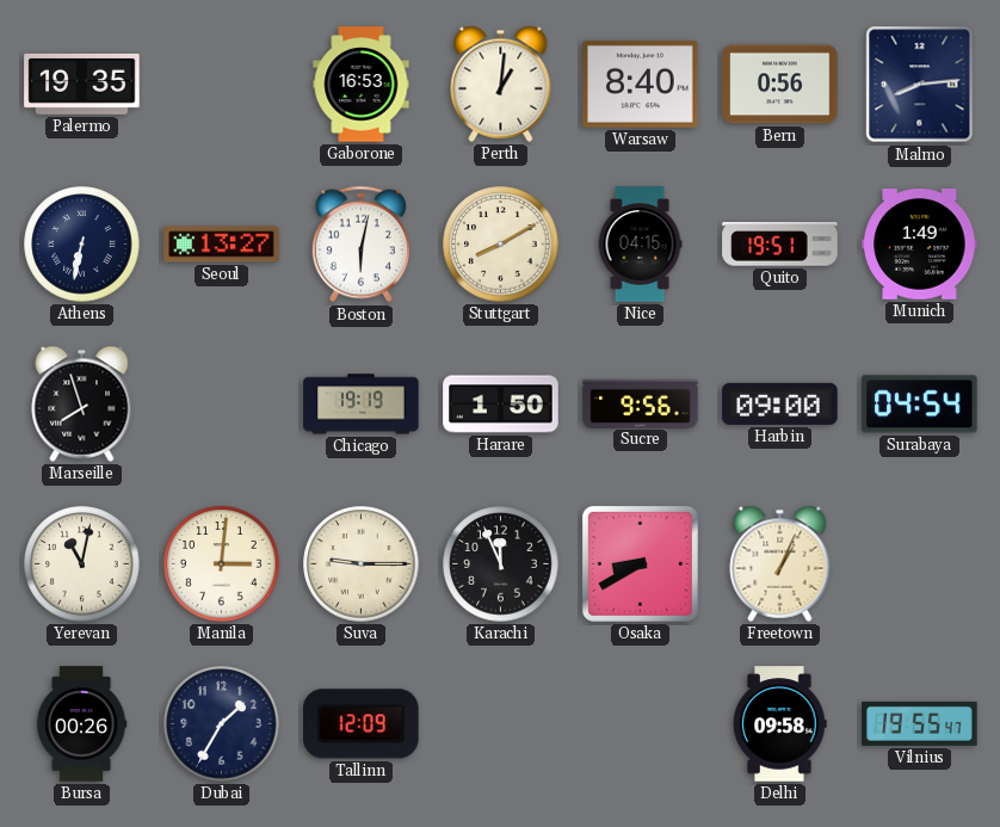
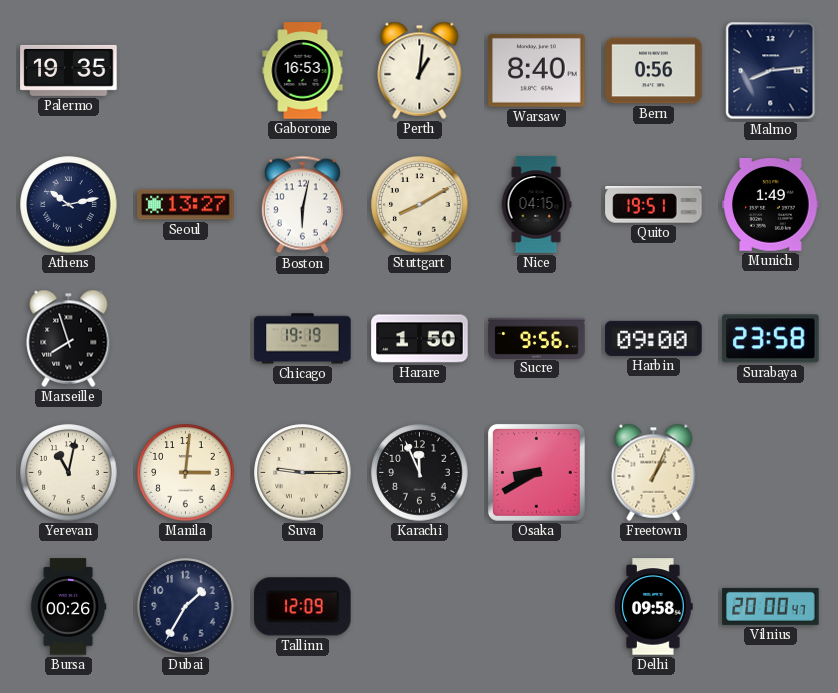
Athens: 6:32 -> 10:13 (69, 205)
Surabaya: 04:54 -> 23:58 (771, 339)
Vilnius: 19:55 -> 20:00 (771, 606)
